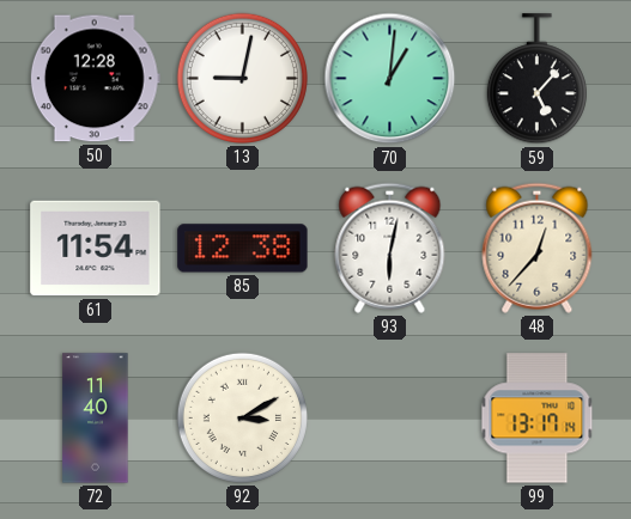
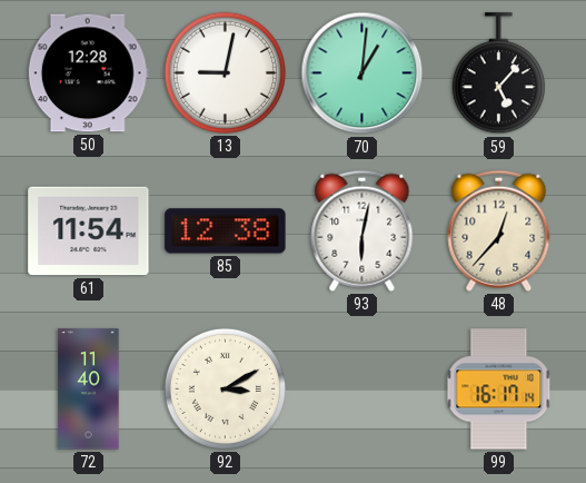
99: 13:17 -> 16:17 (499, 390)
